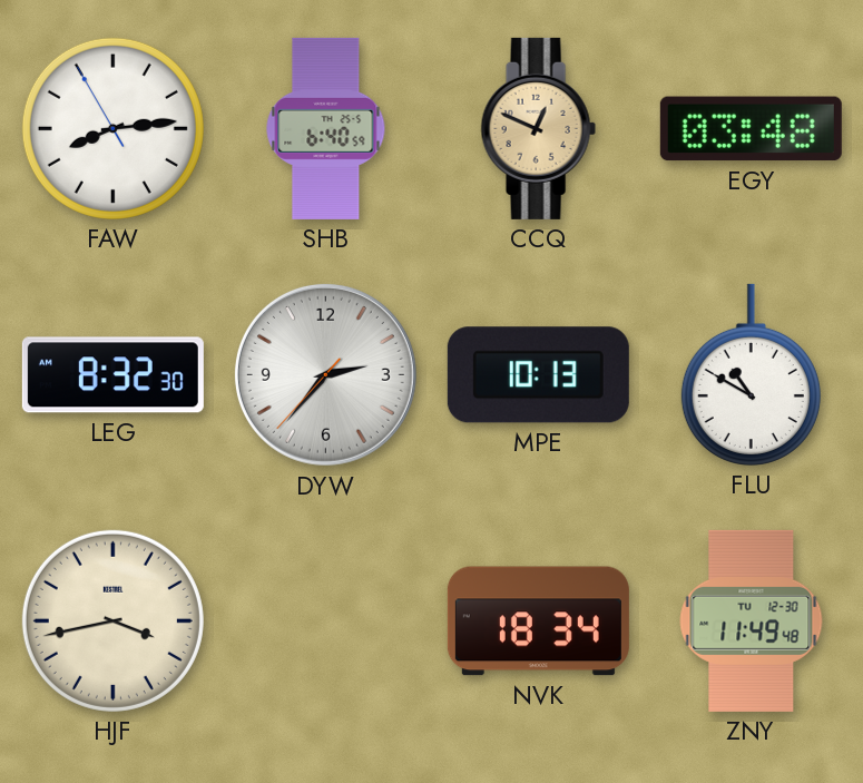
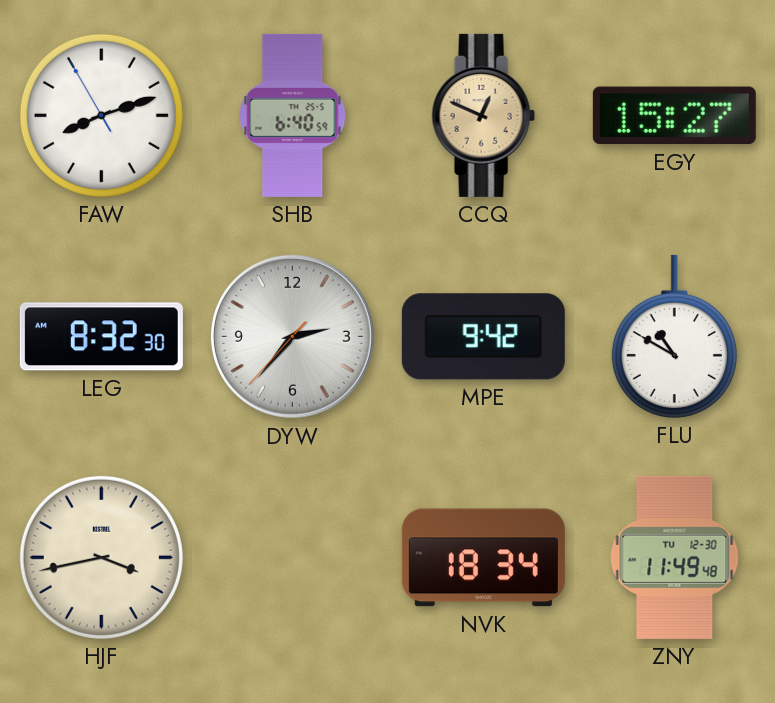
FAW: 8:13 -> 8:11 (101, 115)
EGY: 03:48 -> 15:27 (674, 116)
MPE: 10:13 -> 9:42 (483, 337)
